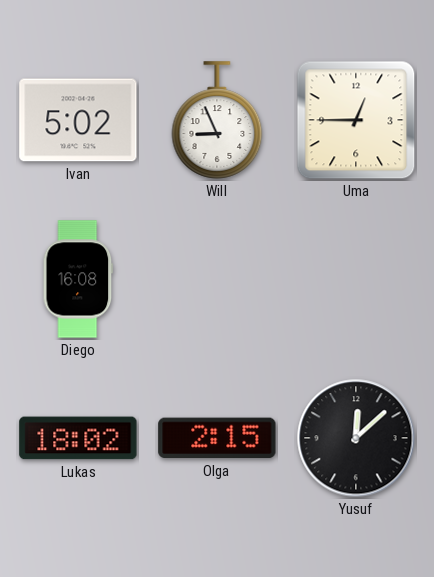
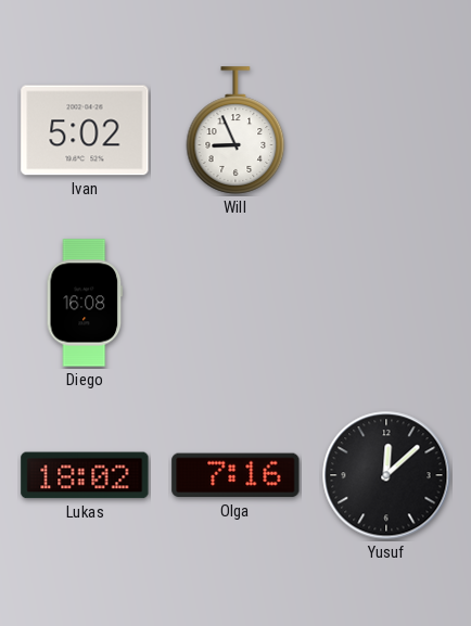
Uma: 12:45 -> none (356, 120)
Olga: 2:15 -> 7:16 (235, 475)
